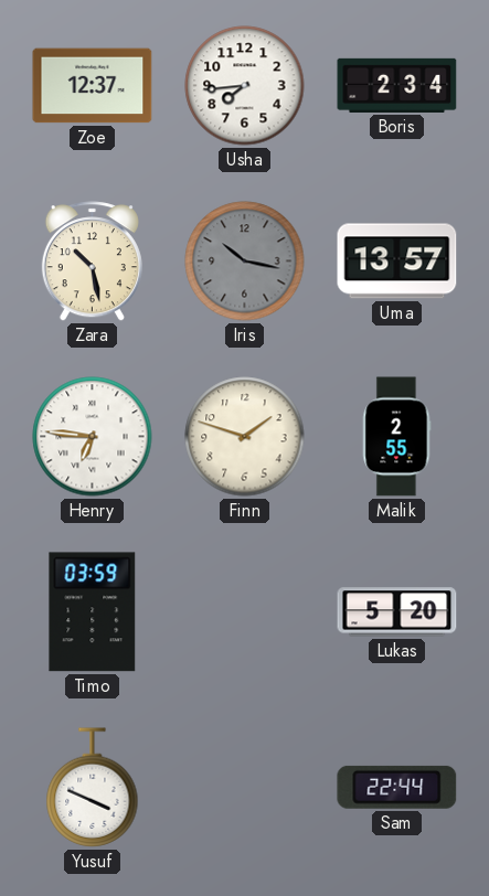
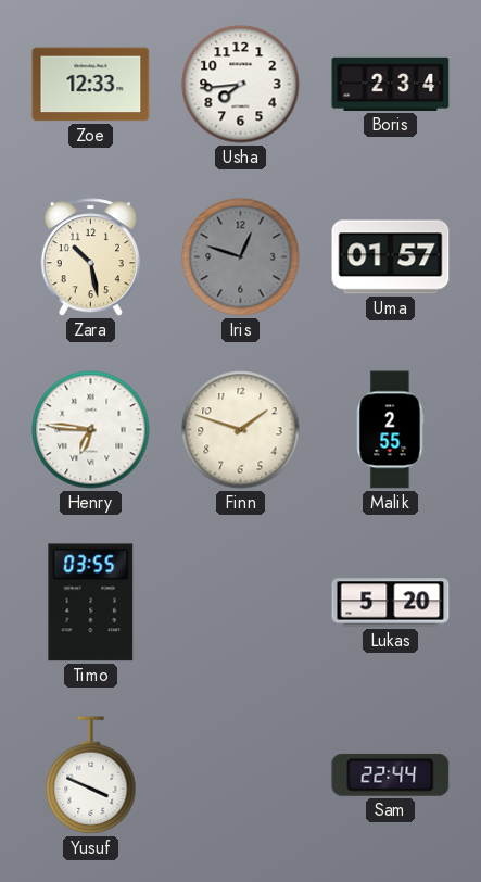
Zoe: 12:37 -> 12:33 (91, 85)
Iris: 10:17 -> 12:48 (241, 257)
Uma: 13:57 -> 01:57 (391, 257)
Timo: 03:59 -> 03:55 (91, 603)
